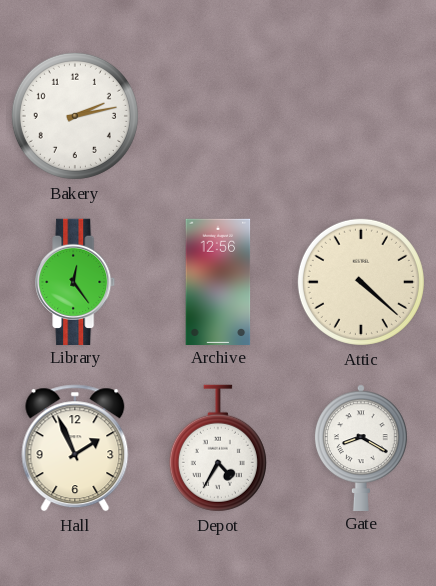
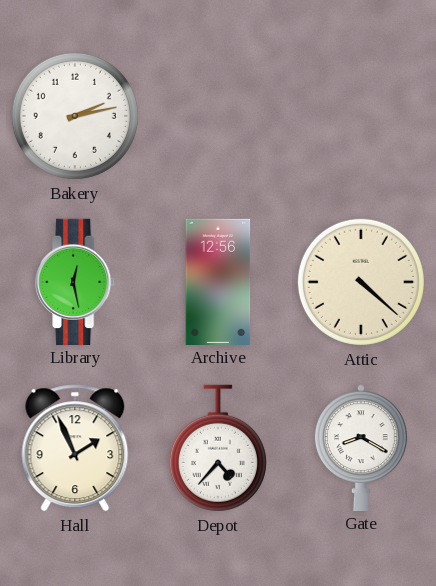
Library: 12:24 -> 12:28 (76, 281)
Depot: 4:35 -> 4:37 (218, 448)
